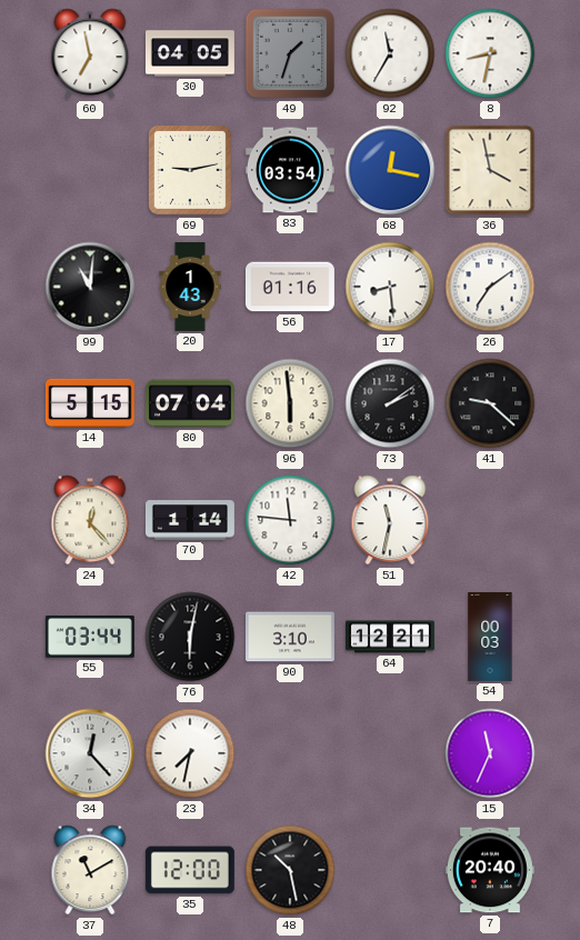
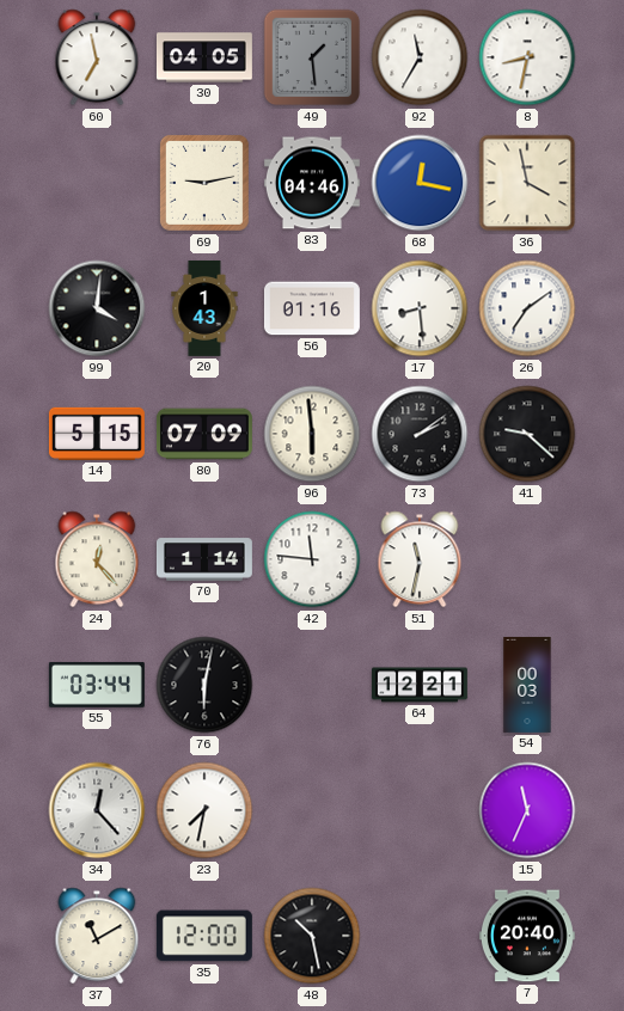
49: 1:33 -> 1:29 (312, 57)
83: 03:54 -> 04:46 (312, 183)
99: 11:01 -> 4:01 (97, 308)
80: 07:04 -> 07:09 (204, 434)
90: 3:10 -> none (290, 637)
